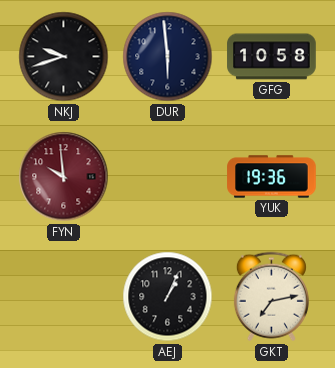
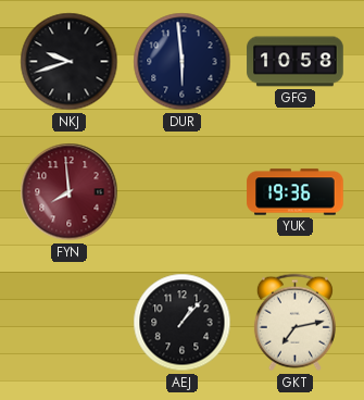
FYN: 9:59 -> 7:59 (70, 192)
AEJ: 1:04 -> 1:07 (183, 323)
